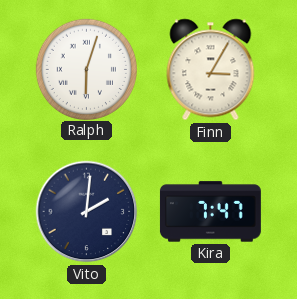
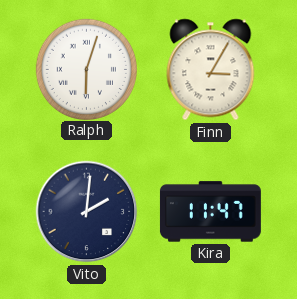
Kira: 7:47 -> 11:47 (210, 212)
